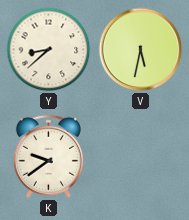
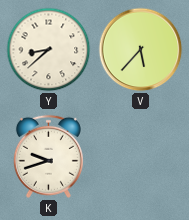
V: 5:32 -> 5:37 (141, 50)
K: 9:39 -> 9:42 (48, 156)
